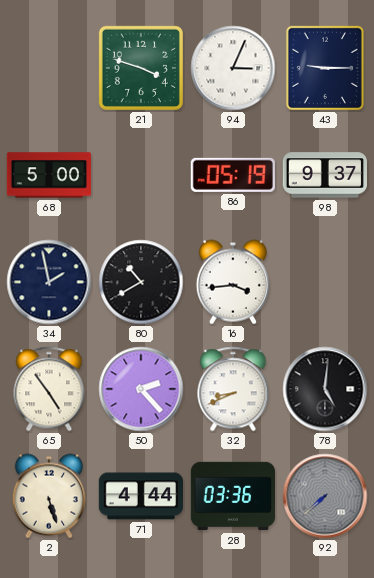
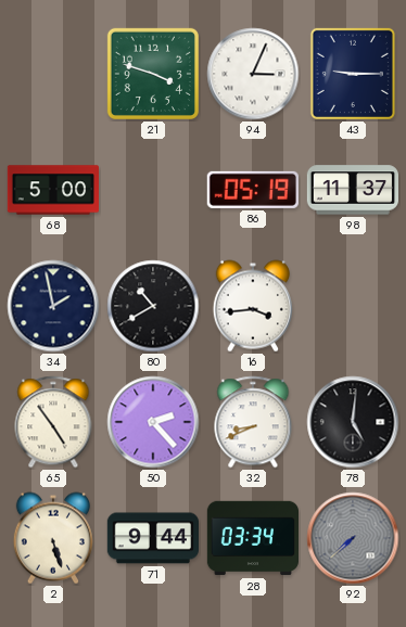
98: 9:37 -> 11:37 (352, 190)
71: 4:44 -> 9:44 (152, 538)
28: 03:36 -> 03:34 (252, 538)
